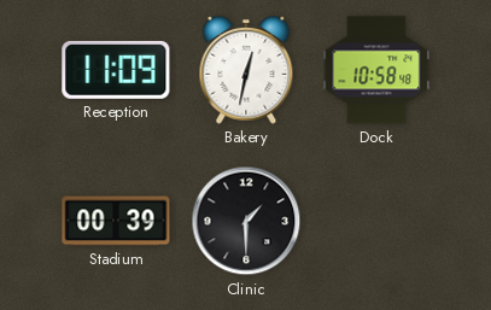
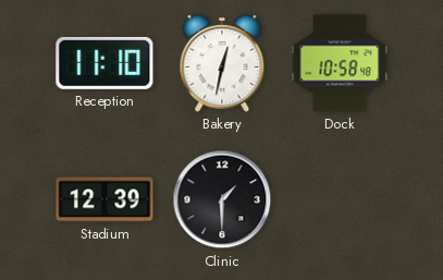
Reception: 11:09 -> 11:10 (104, 63)
Stadium: 00:39 -> 12:39 (104, 199)
